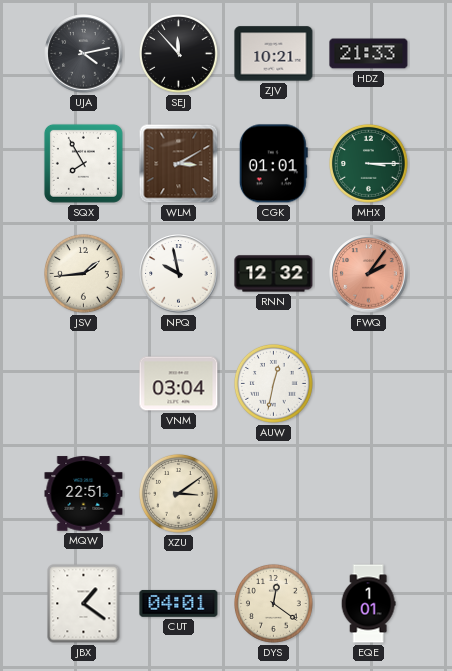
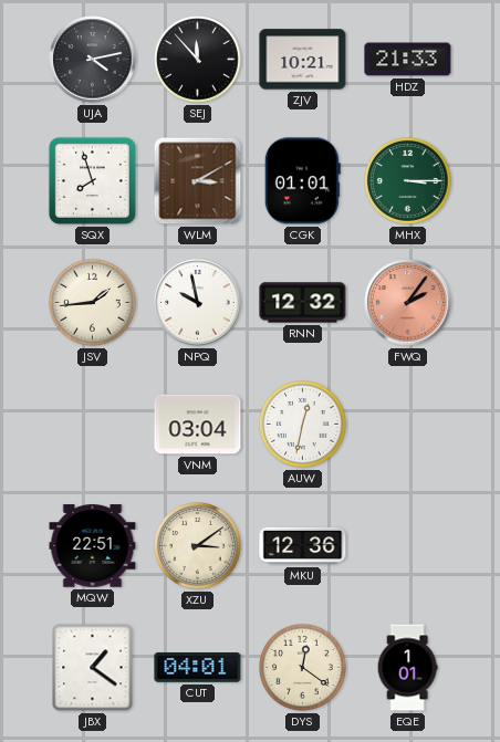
SQX: 7:55 -> 7:57 (92, 180)
MKU: none -> 12:36 (303, 546)
